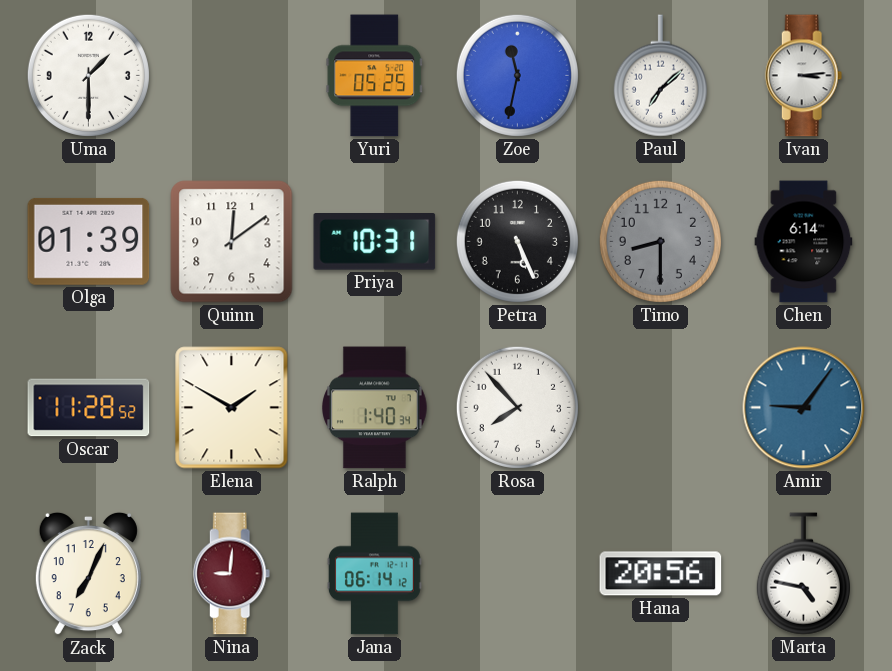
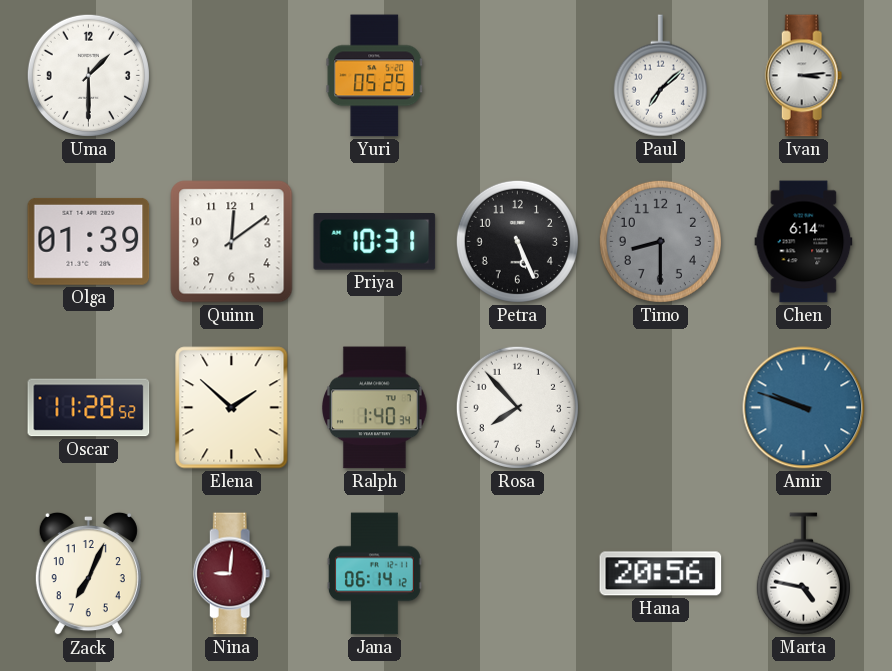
Zoe: 11:32 -> none (517, 75)
Elena: 1:50 -> 1:52 (232, 408)
Amir: 9:06 -> 9:48 (804, 408)
